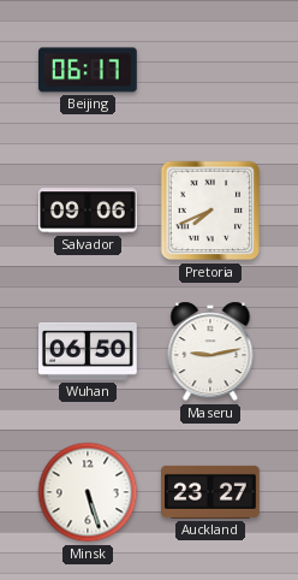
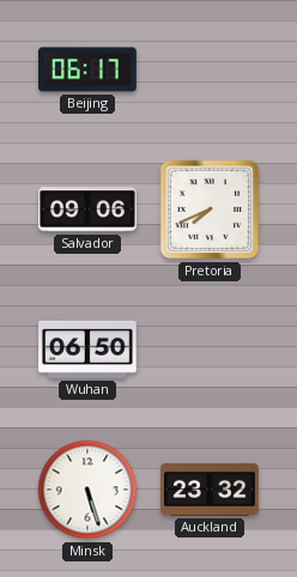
Maseru: 9:13 -> none (210, 351)
Auckland: 23:27 -> 23:32 (210, 490)
